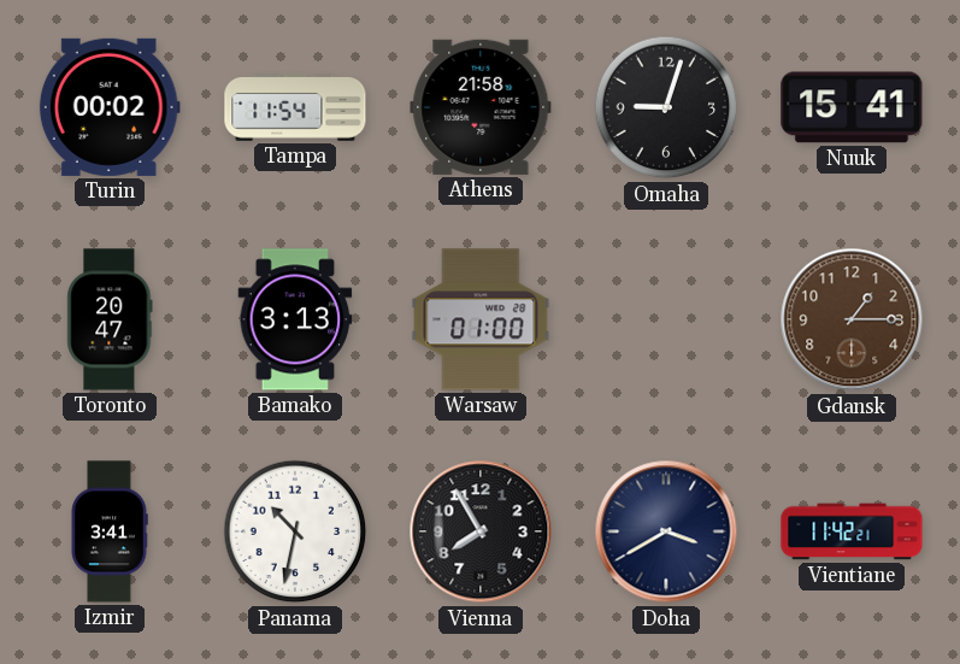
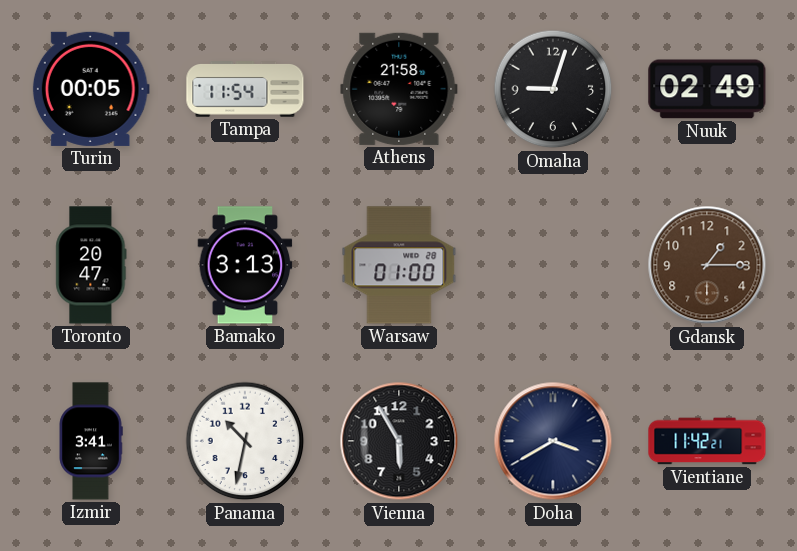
Turin: 00:02 -> 00:05 (91, 89)
Nuuk: 15:41 -> 02:49 (707, 89)
Vienna: 7:55 -> 5:55 (399, 441)
